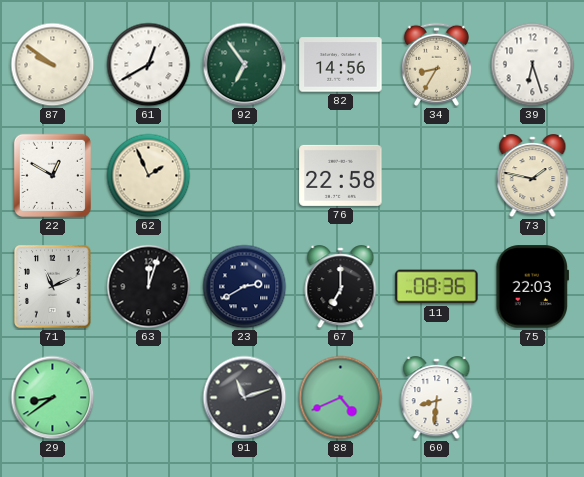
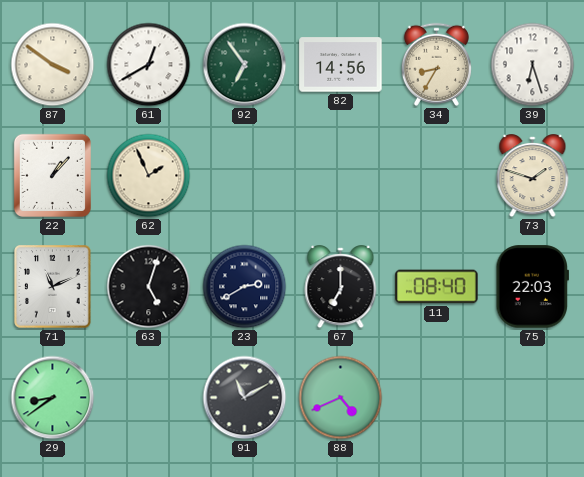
87: 9:51 -> 3:51 (53, 65)
22: 12:50 -> 1:07 (52, 175)
76: 22:58 -> none (341, 175)
73: 1:47 -> 1:48 (533, 176)
63: 12:03 -> 5:03 (149, 287)
11: 08:36 -> 08:40 (437, 287)
91: 11:12 -> 11:10 (245, 398)
60: 8:31 -> none (437, 398)
